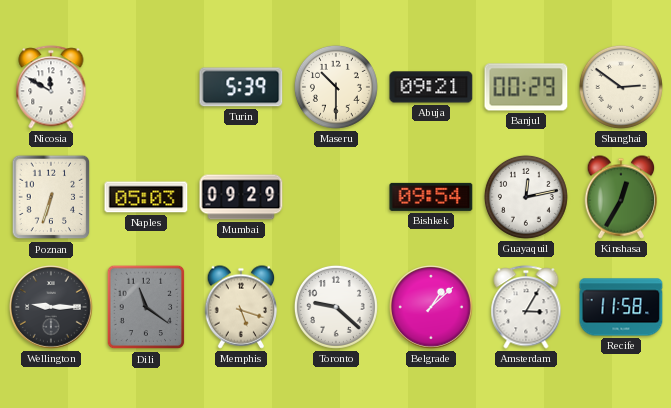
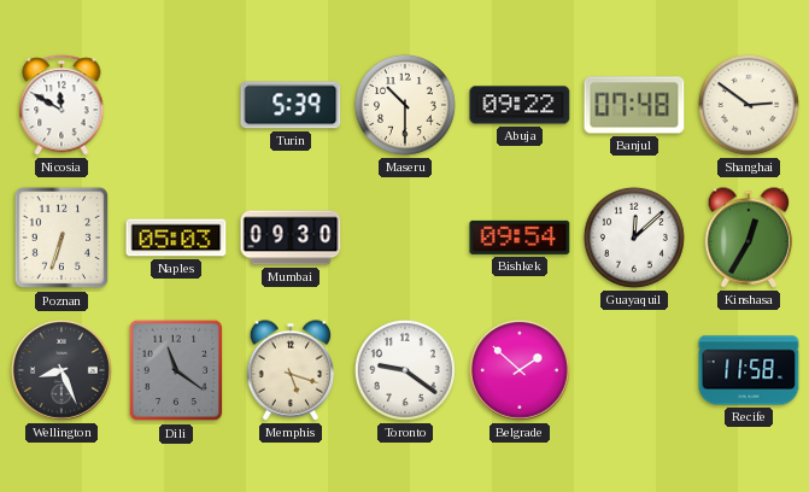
Abuja: 09:21 -> 09:22 (520, 105)
Banjul: 00:29 -> 07:48 (634, 105)
Mumbai: 09:29 -> 09:30 (291, 238)
Guayaquil: 12:13 -> 12:08 (634, 238)
Wellington: 9:15 -> 8:26 (63, 371)
Toronto: 9:22 -> 9:21 (405, 370)
Belgrade: 1:08 -> 1:52 (521, 371)
Amsterdam: 3:05 -> none (526, 307)
